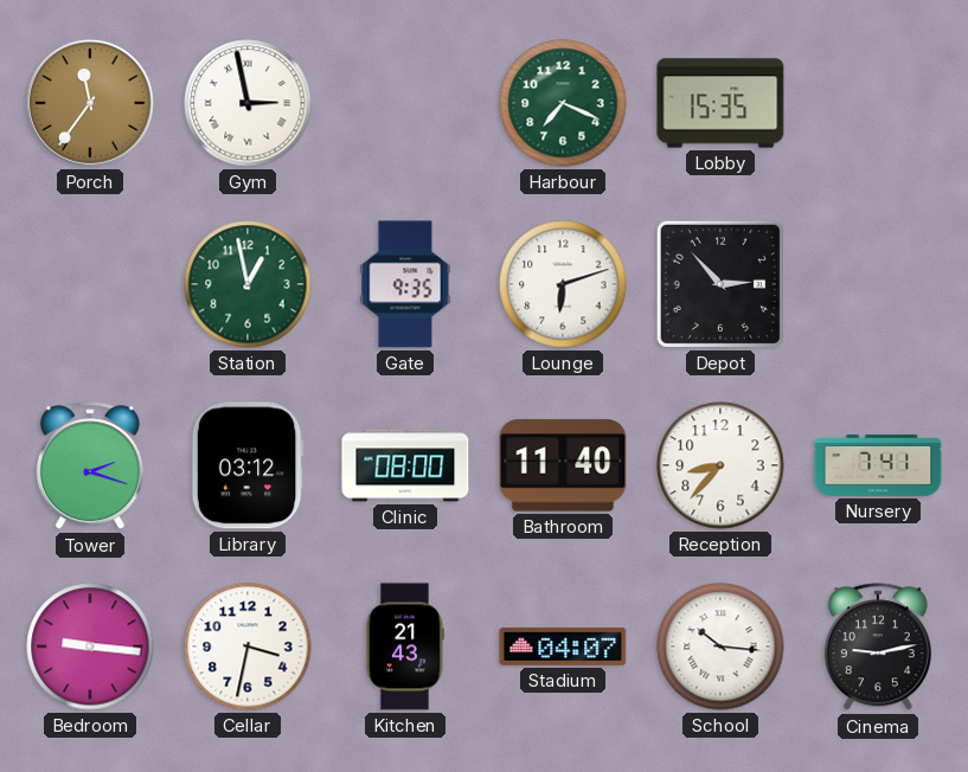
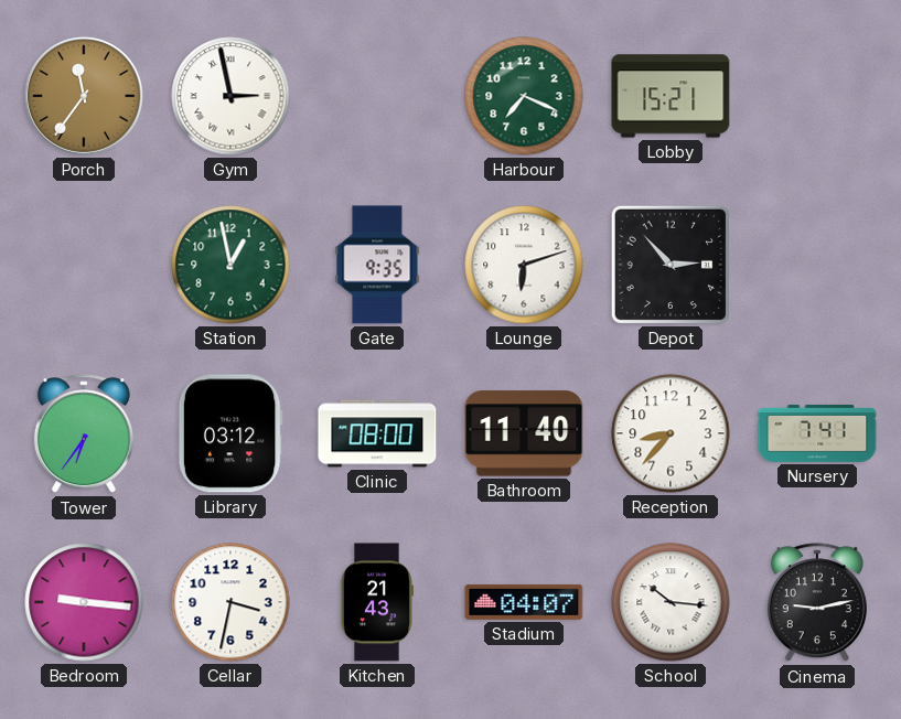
Lobby: 15:35 -> 15:21 (671, 96)
Tower: 2:18 -> 6:36 (84, 434)
